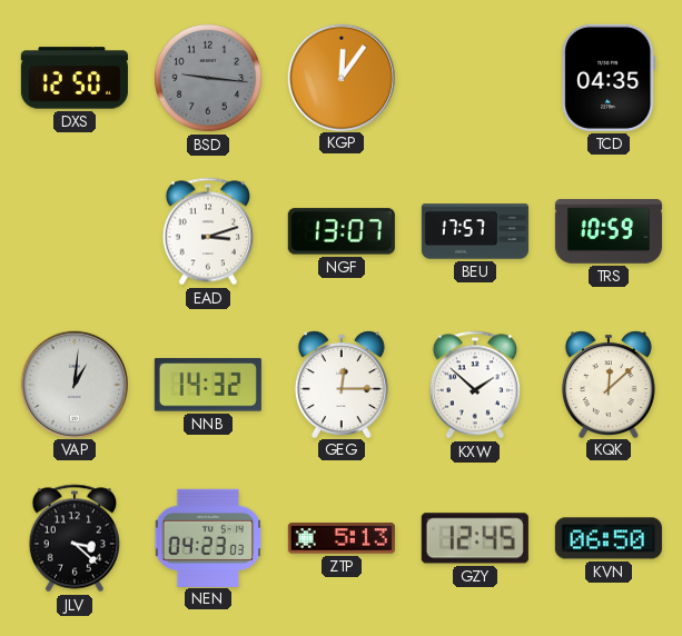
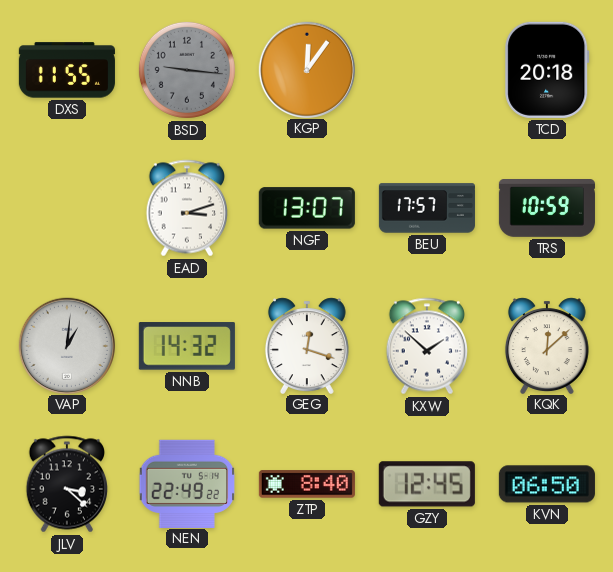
DXS: 12:50 -> 11:55 (67, 70)
TCD: 04:35 -> 20:18 (547, 70)
GEG: 12:15 -> 12:18 (307, 345)
NEN: 04:23 -> 22:49 (187, 483)
ZTP: 5:13 -> 8:40 (307, 484)
